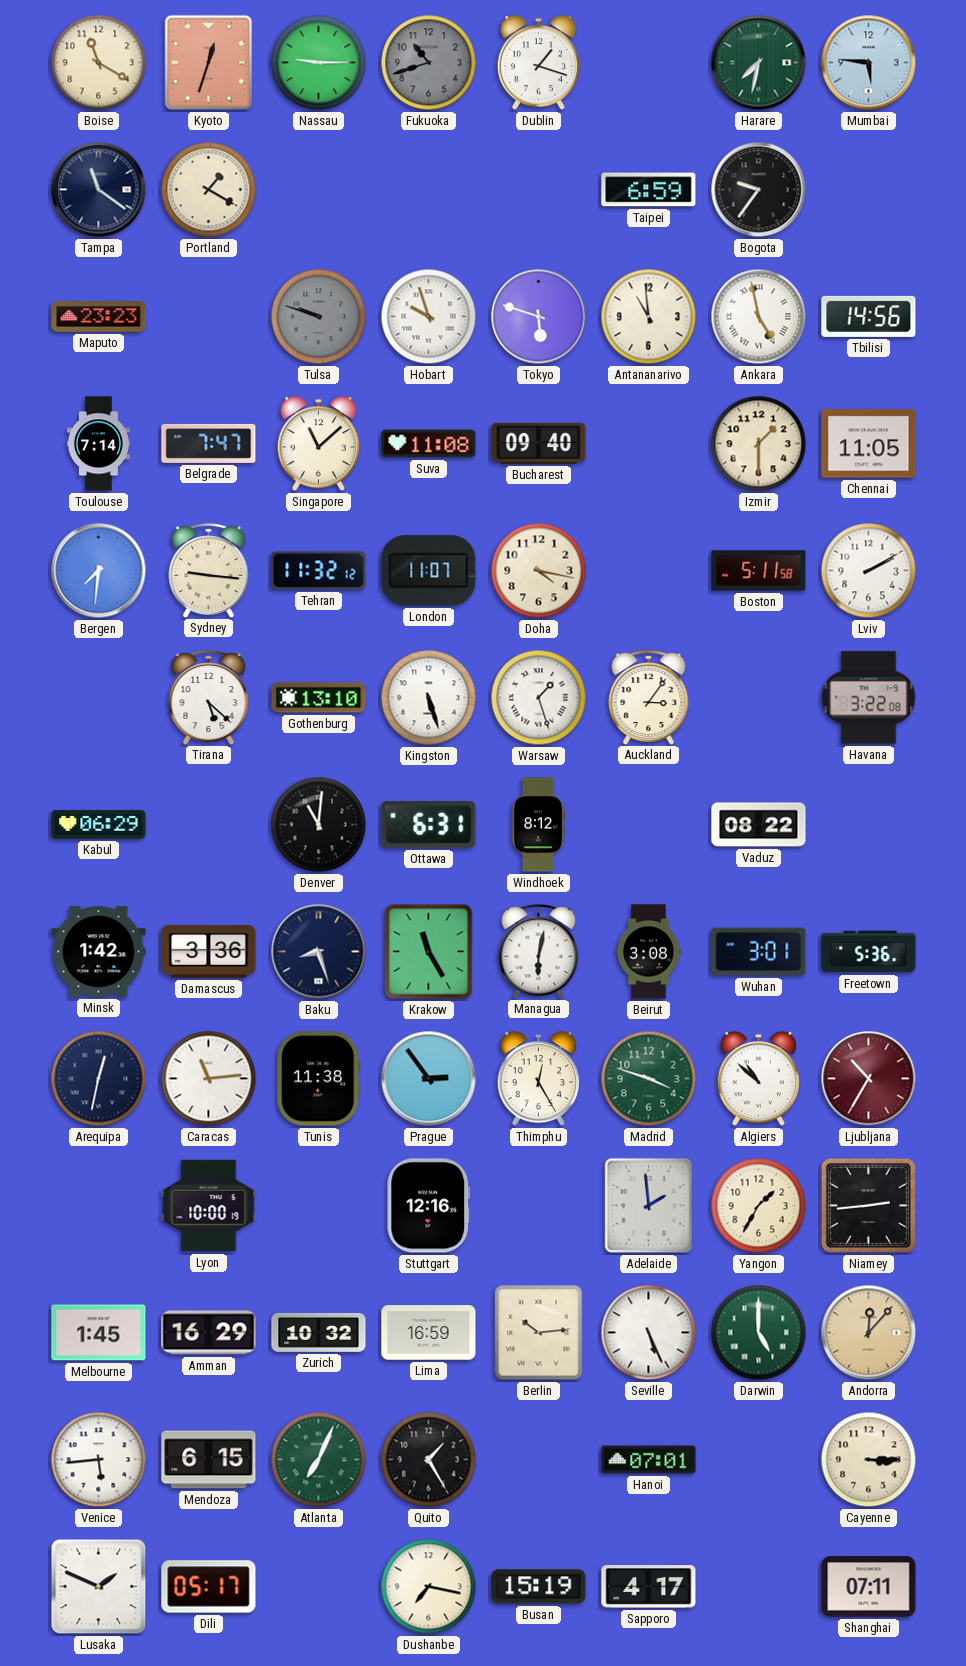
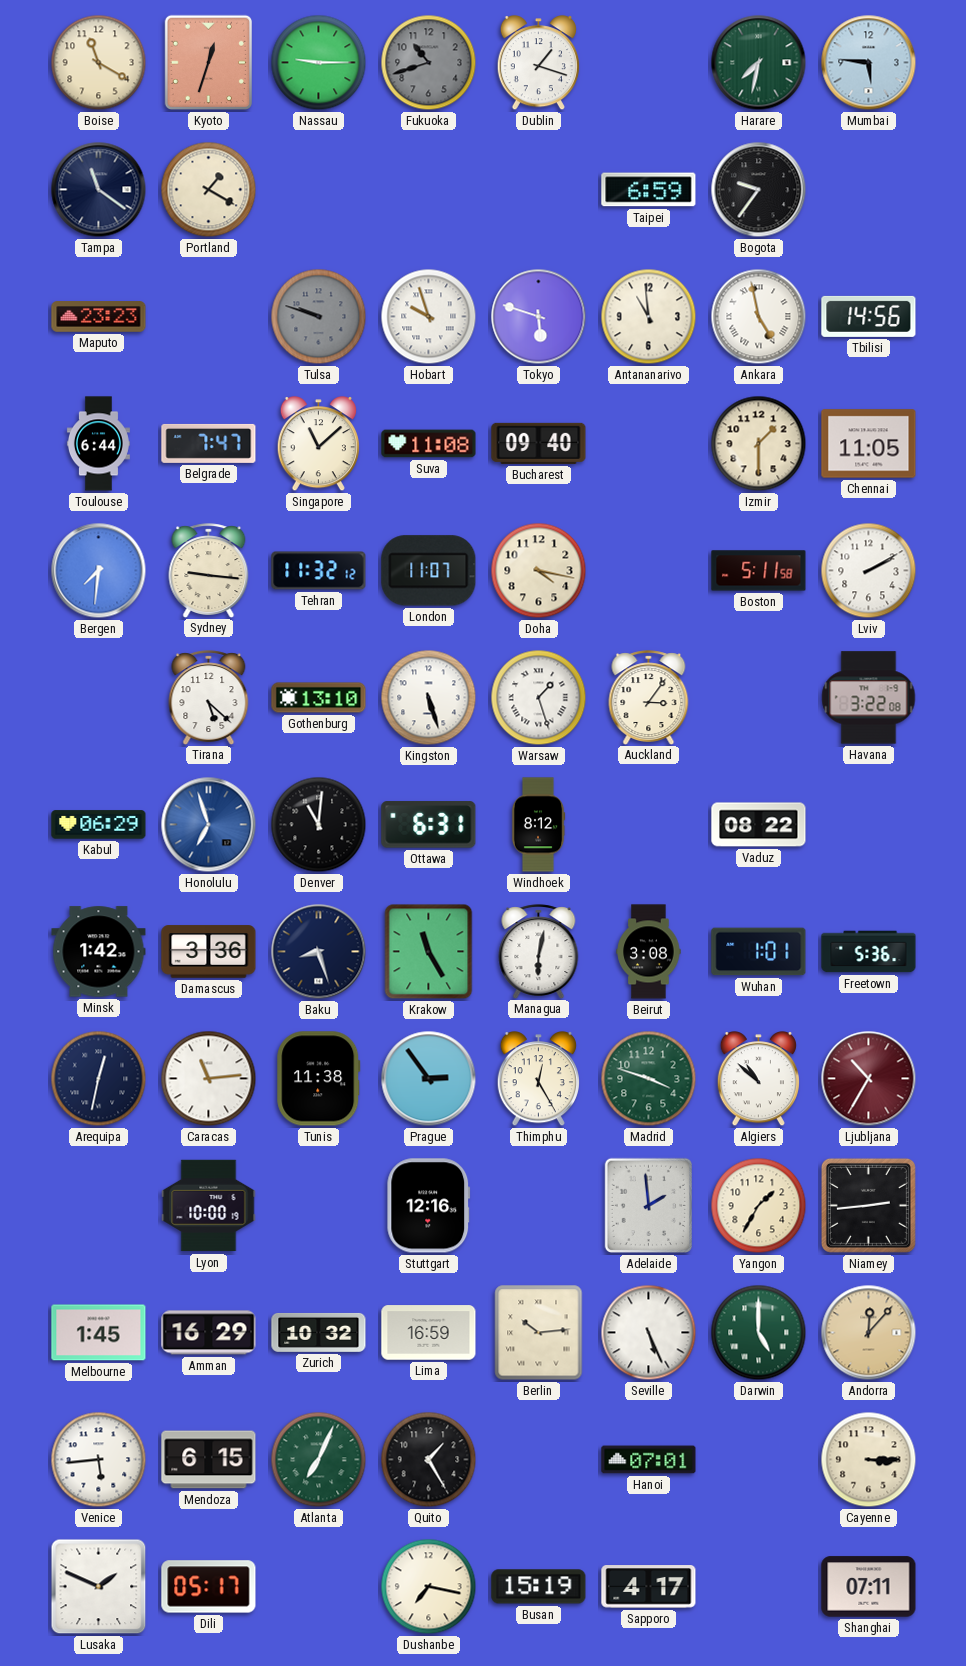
Toulouse: 7:14 -> 6:44 (98, 444)
Honolulu: none -> 6:57 (209, 825)
Wuhan: 3:01 -> 1:01 (759, 952)
